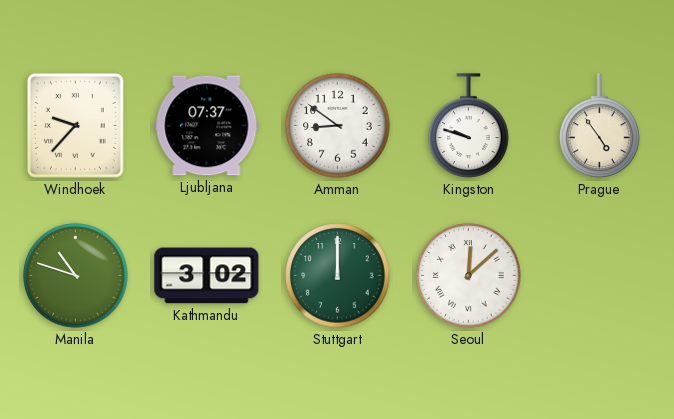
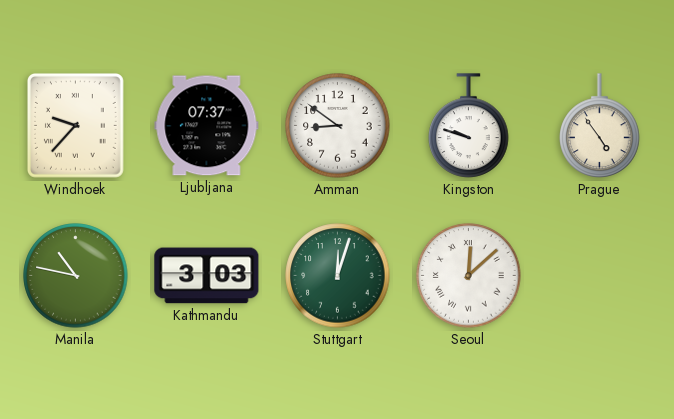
Manila: 10:48 -> 10:47 (76, 276)
Kathmandu: 3:02 -> 3:03 (207, 276)
Stuttgart: 12:00 -> 12:03 (338, 276)
